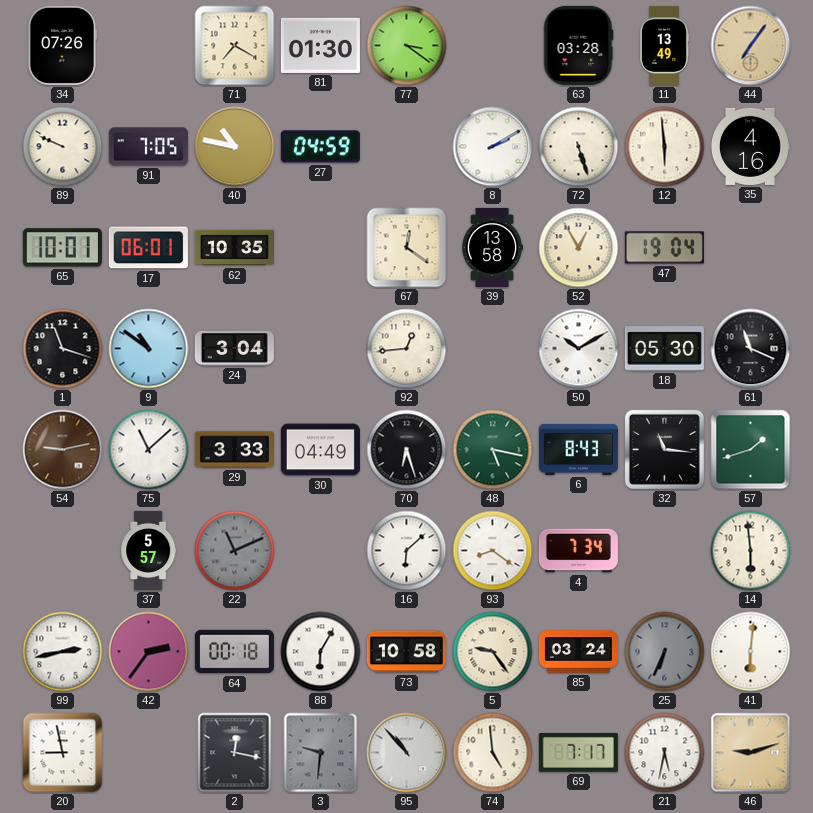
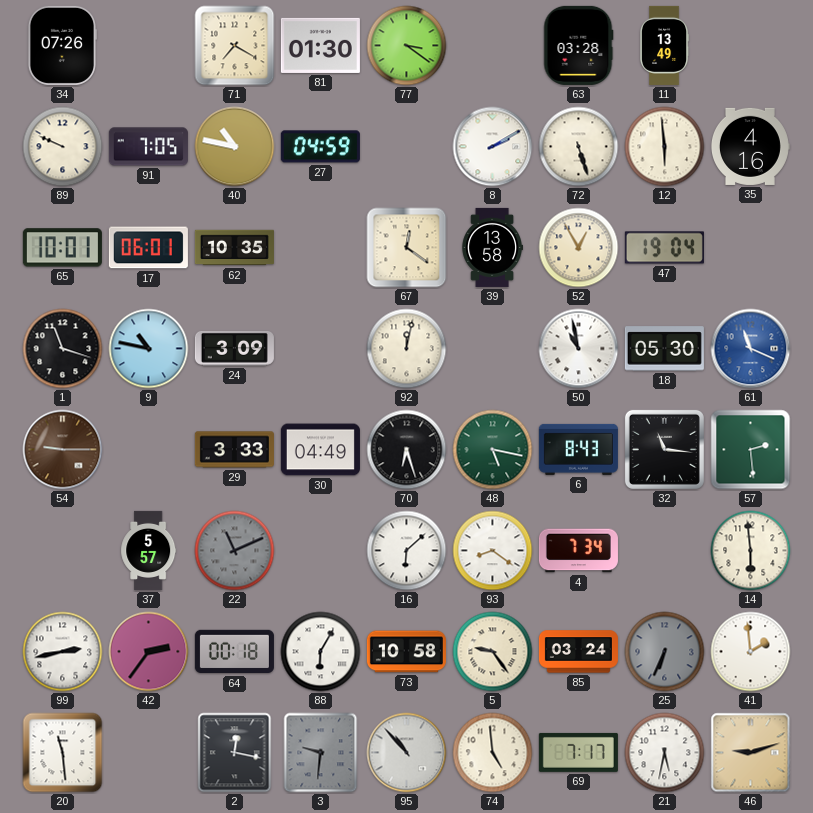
44: 7:06 -> none (751, 46)
9: 10:51 -> 10:47 (149, 349)
24: 3:04 -> 3:09 (234, 348)
92: 12:44 -> 12:02 (407, 349)
50: 10:10 -> 10:58 (579, 349)
61 dial: black -> blue (751, 349)
54: 9:13 -> 9:15 (63, 450)
75: 11:08 -> none (149, 450)
57: 1:42 -> 2:29 (751, 450)
41: 6:01 -> 1:59 (751, 652)
20: 8:58 -> 11:29 (63, 753)
